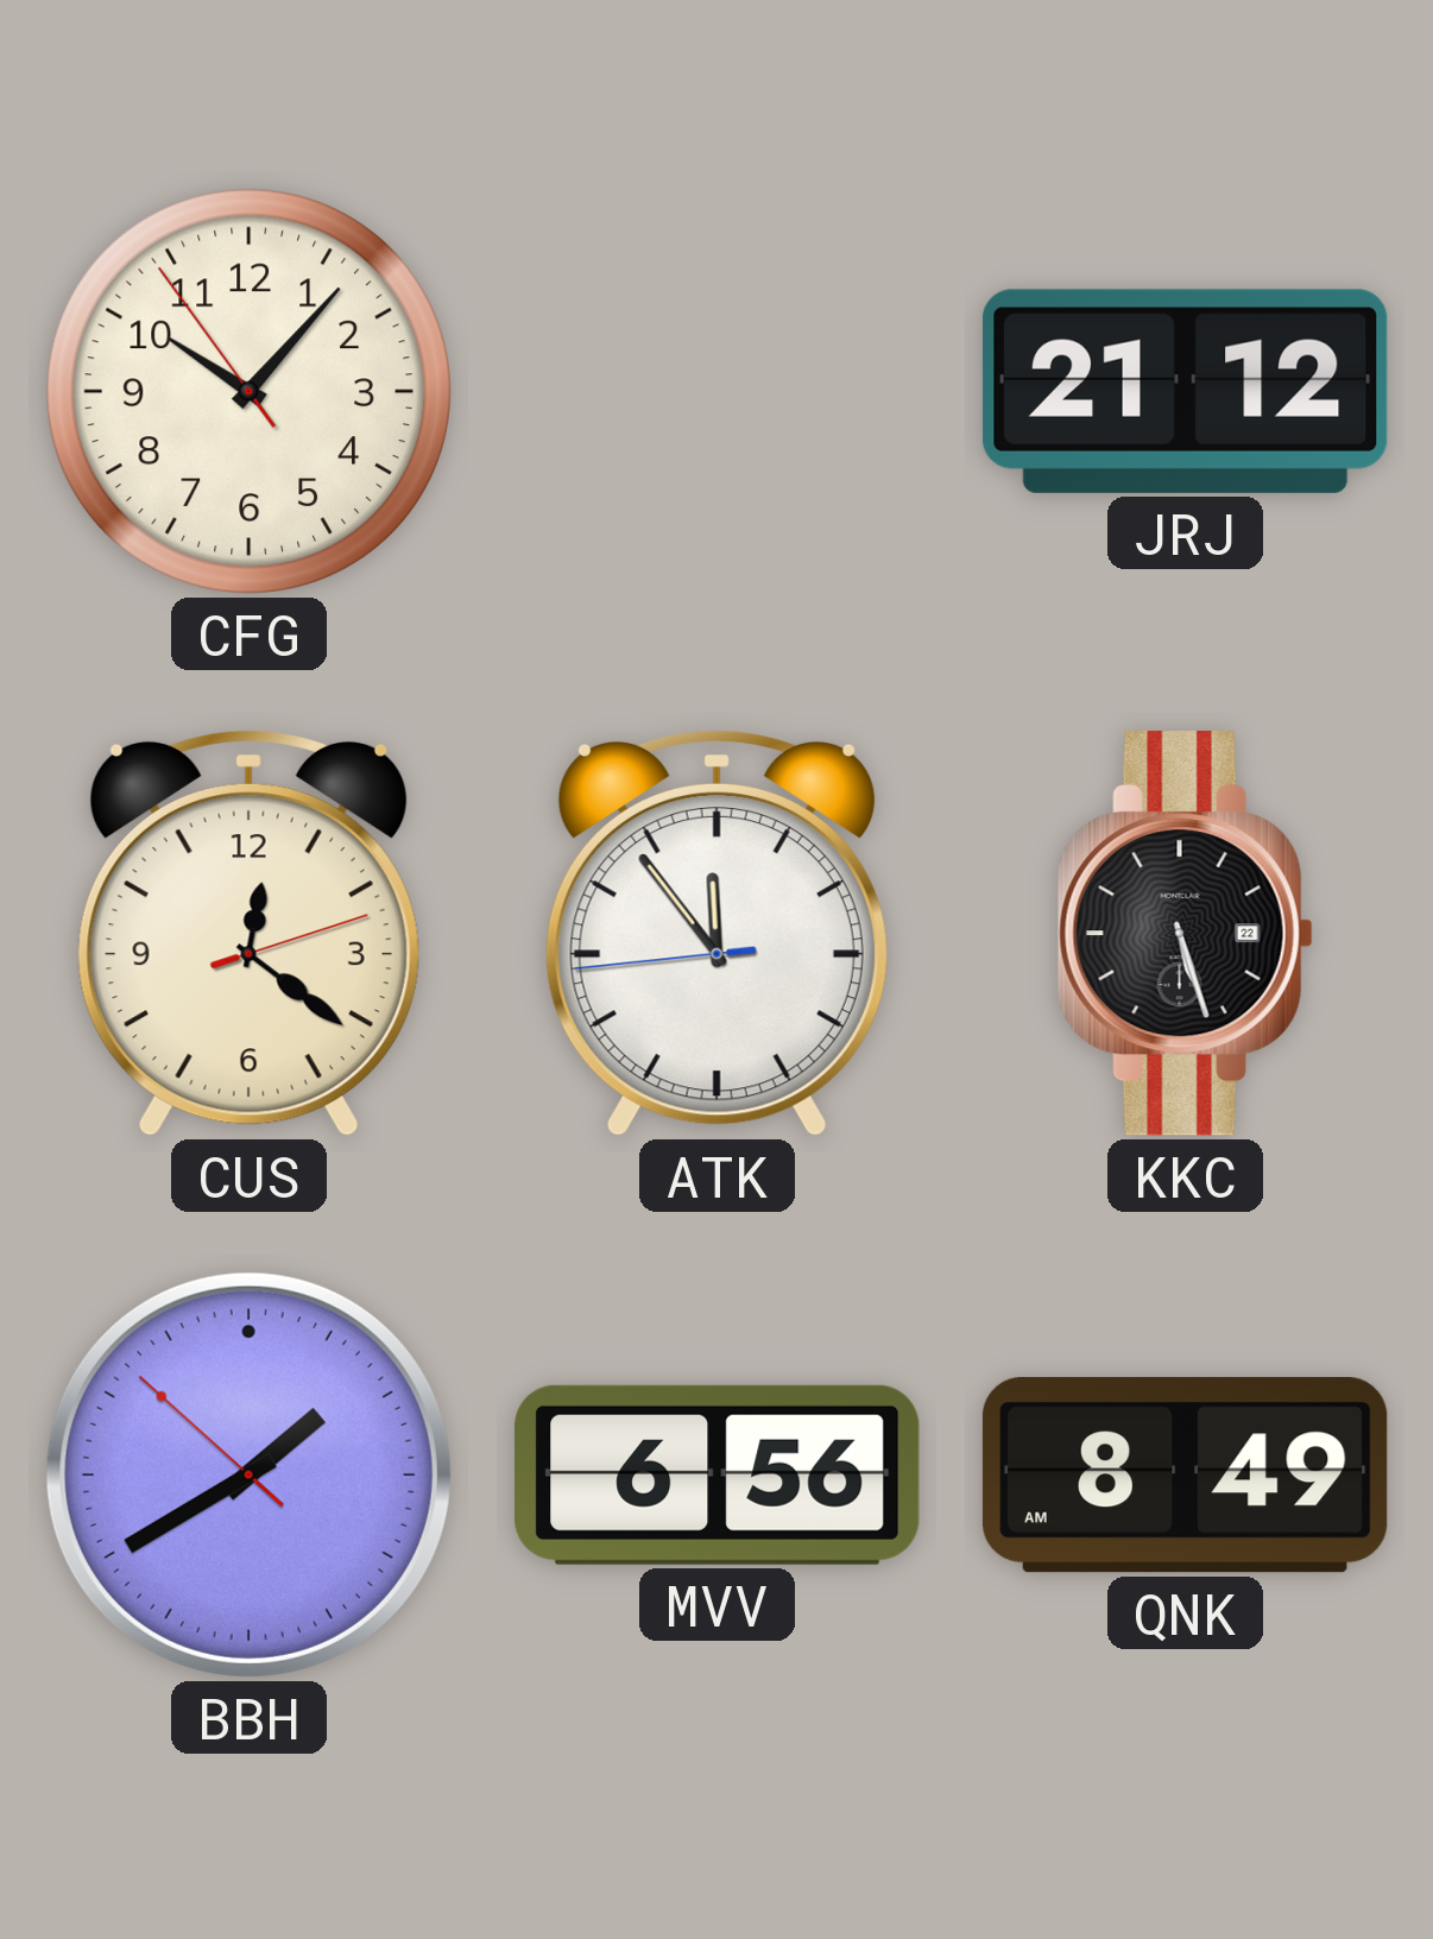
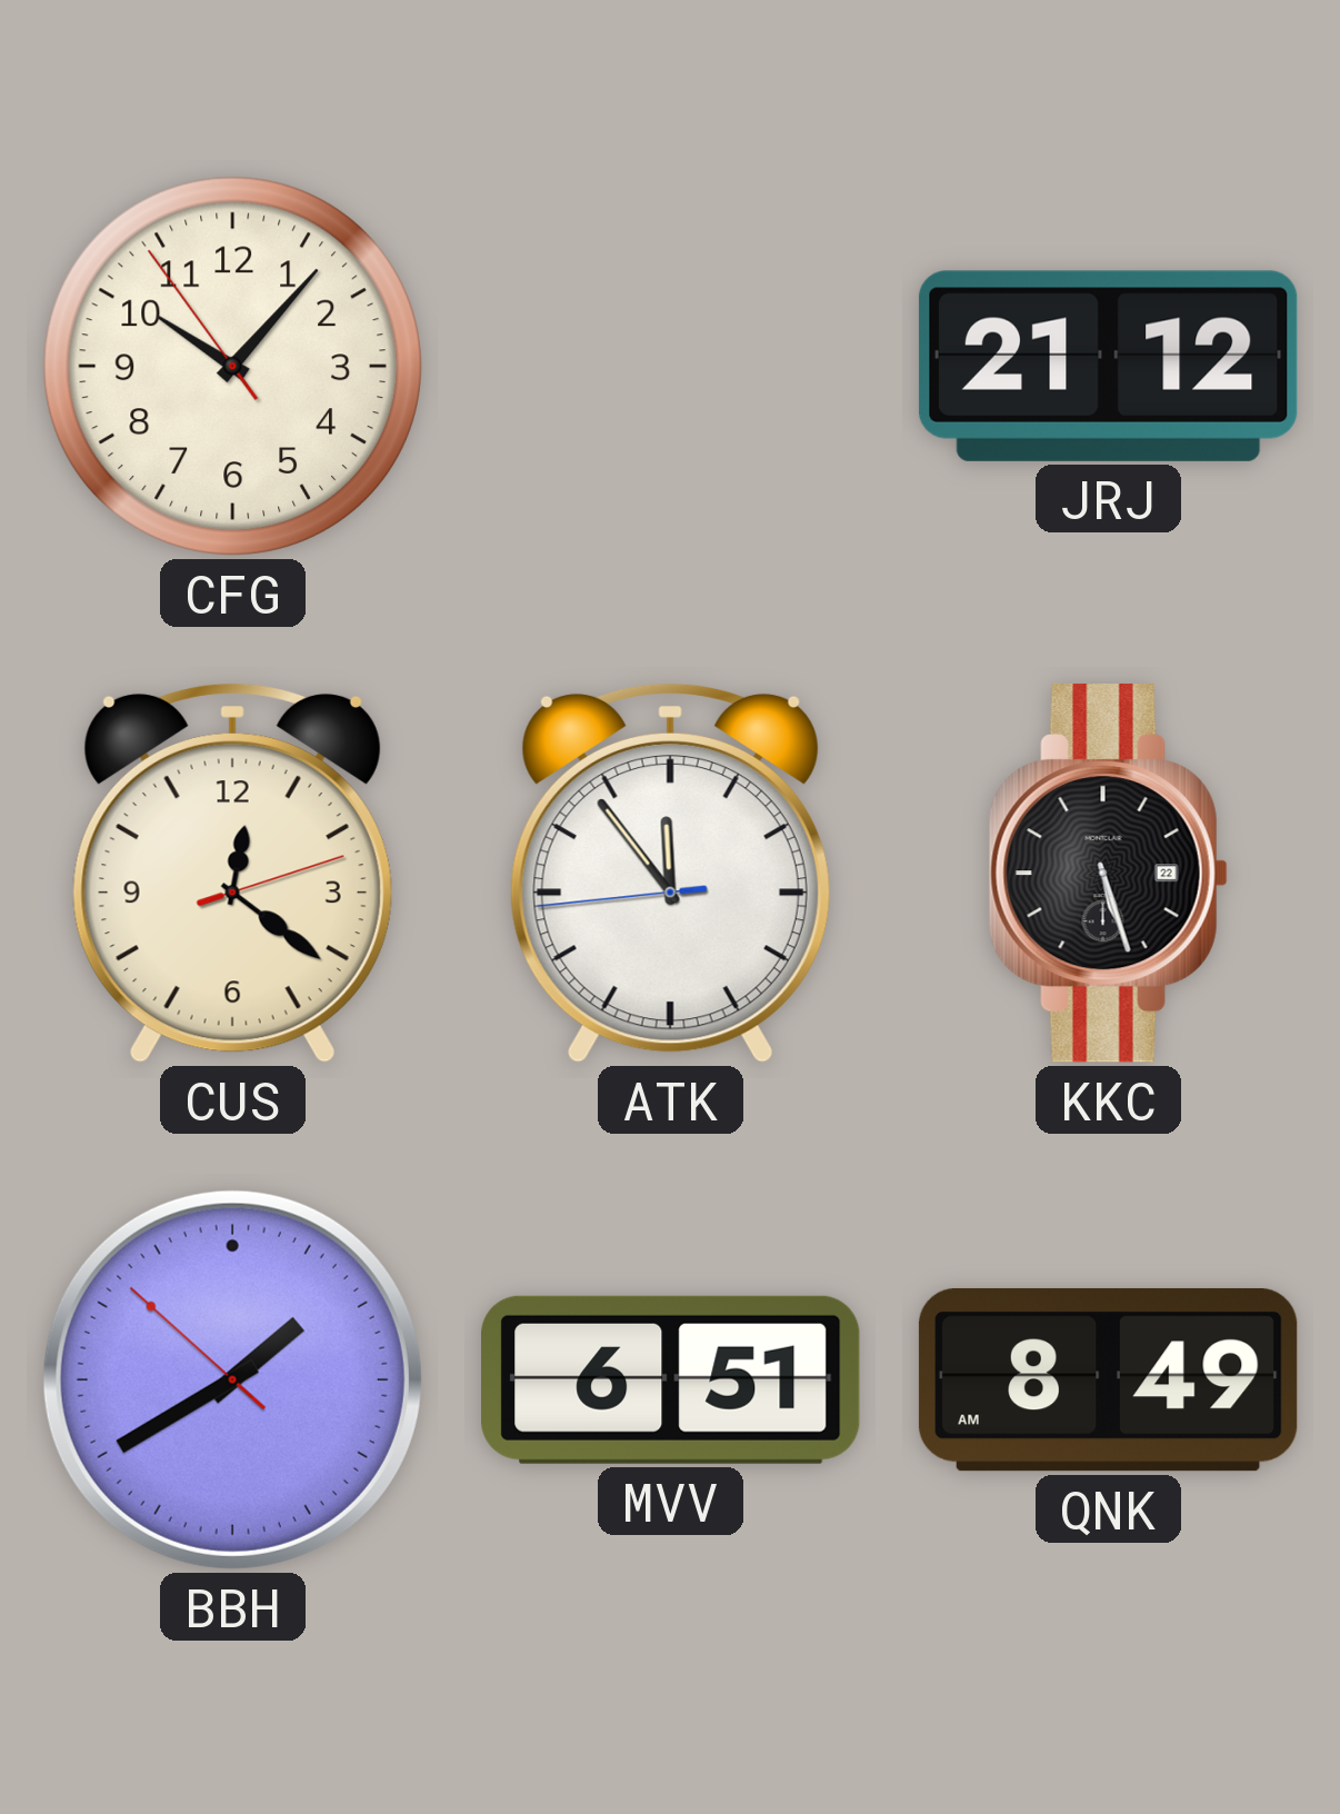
MVV: 6:56 -> 6:51 (671, 1379)
